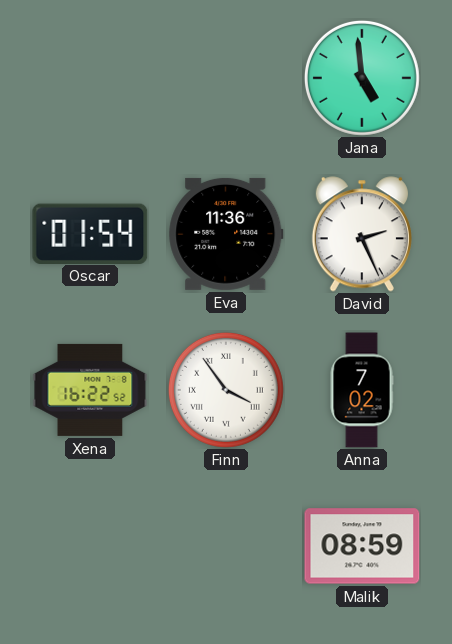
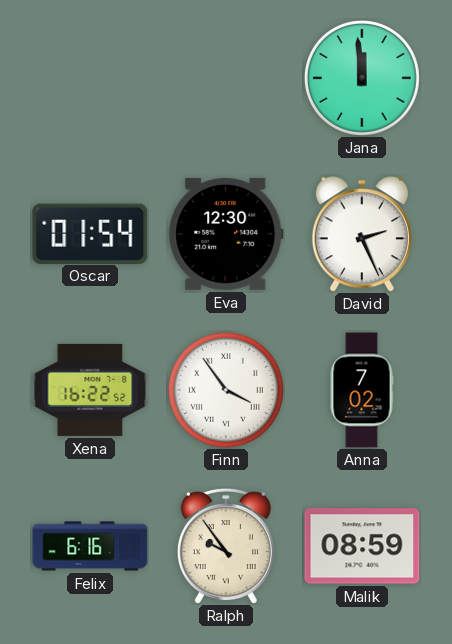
Jana: 4:59 -> 11:59 (362, 78)
Eva: 11:36 -> 12:30 (226, 234)
Felix: none -> 6:16 (90, 546)
Ralph: none -> 9:54 (226, 546)
